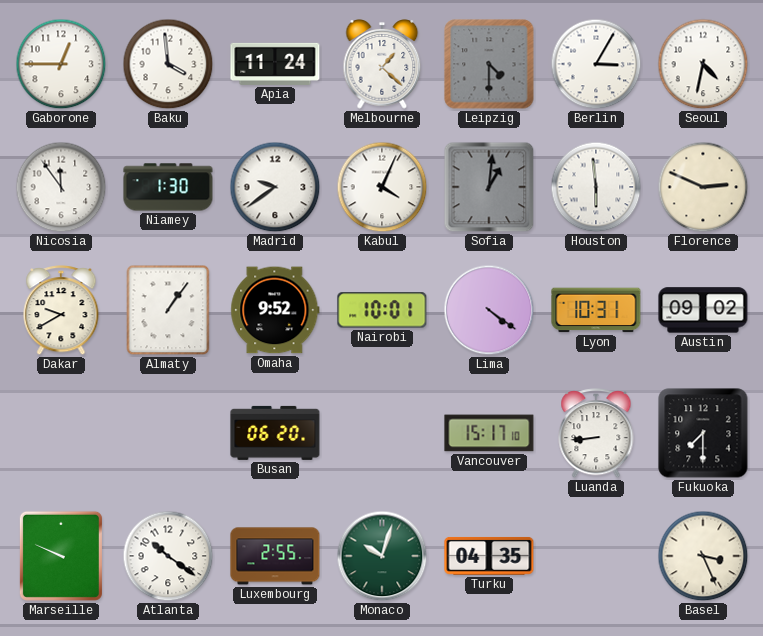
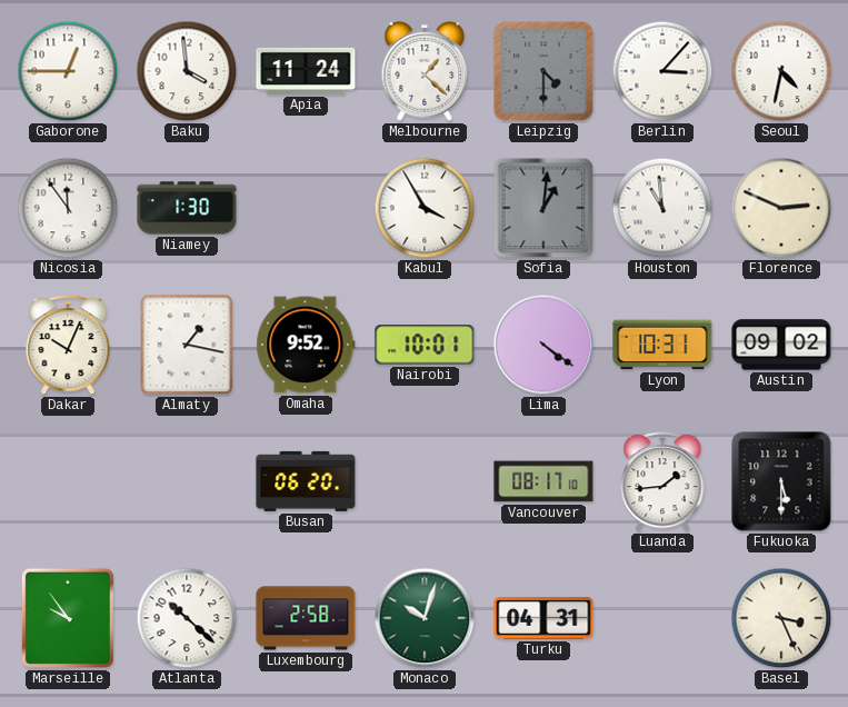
Berlin: 3:05 -> 3:07 (662, 71)
Madrid: 9:39 -> none (275, 187)
Kabul: 4:04 -> 3:55 (425, 208)
Houston: 5:59 -> 10:59 (662, 208)
Dakar: 9:40 -> 10:04 (68, 346)
Almaty: 1:06 -> 1:17 (187, 345)
Vancouver: 15:17 -> 08:17 (543, 481)
Luanda: 8:44 -> 1:44 (662, 482)
Fukuoka: 7:30 -> 5:30 (781, 481)
Marseille: 9:49 -> 9:54 (68, 618)
Atlanta: 10:21 -> 10:22 (187, 618)
Luxembourg: 2:55 -> 2:58 (306, 618)
Turku: 04:35 -> 04:31 (543, 618)
